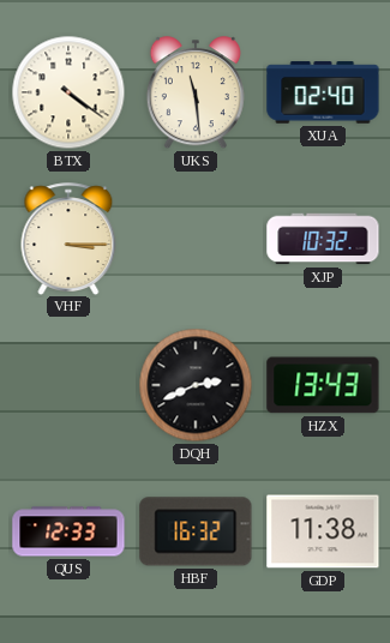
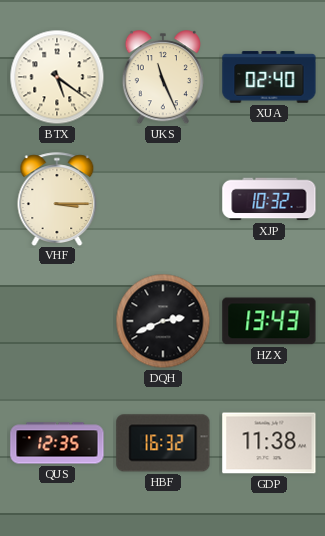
BTX: 4:21 -> 5:21 (57, 77)
UKS: 11:29 -> 11:26 (163, 78)
QUS: 12:33 -> 12:35 (57, 443)
